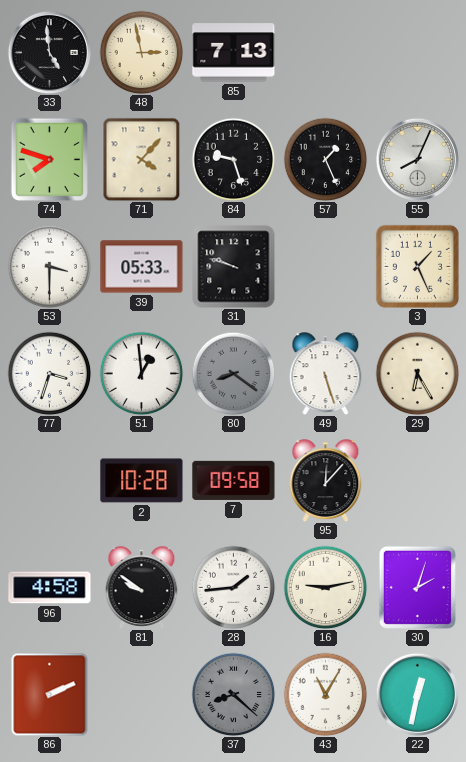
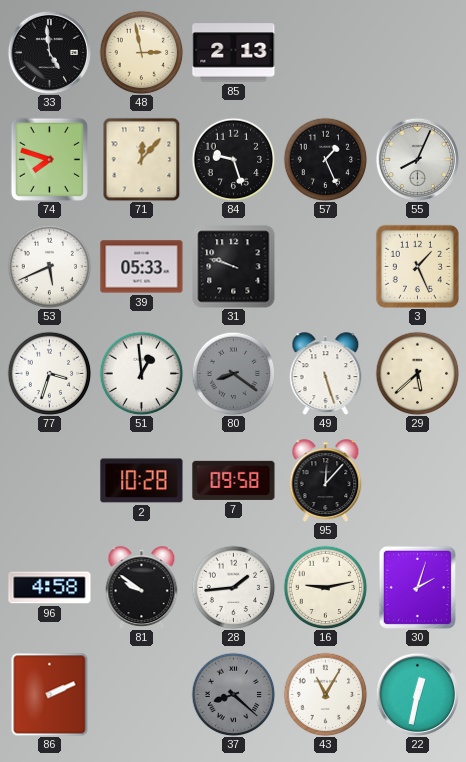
85: 7:13 -> 2:13 (234, 53)
71: 4:07 -> 12:07 (142, 159)
53: 3:30 -> 5:41 (49, 266)
29: 6:25 -> 5:38 (417, 373)
